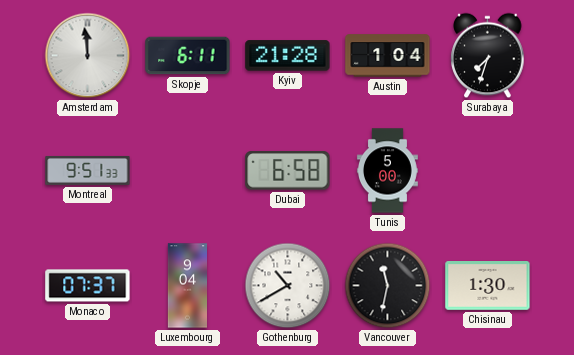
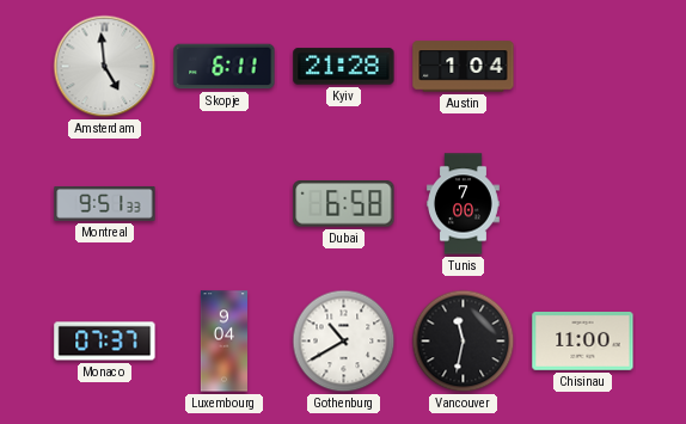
Amsterdam: 11:59 -> 4:59 (105, 67)
Surabaya: 7:33 -> none (488, 56)
Tunis: 5:00 -> 7:00 (463, 204)
Chisinau: 1:30 -> 11:00 (583, 342)
